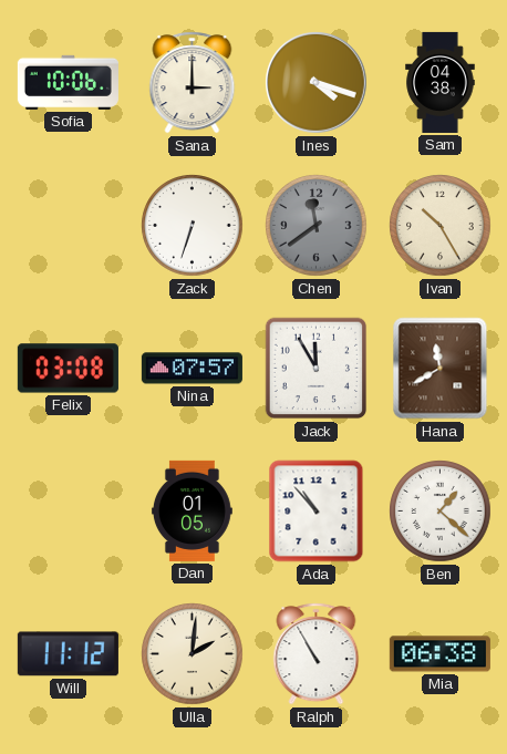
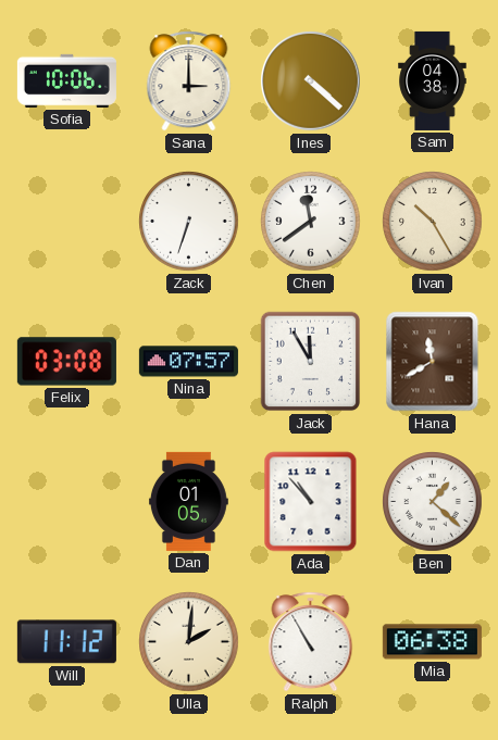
Ines: 4:18 -> 4:22 (311, 81)
Chen dial: grey -> white (311, 222)
